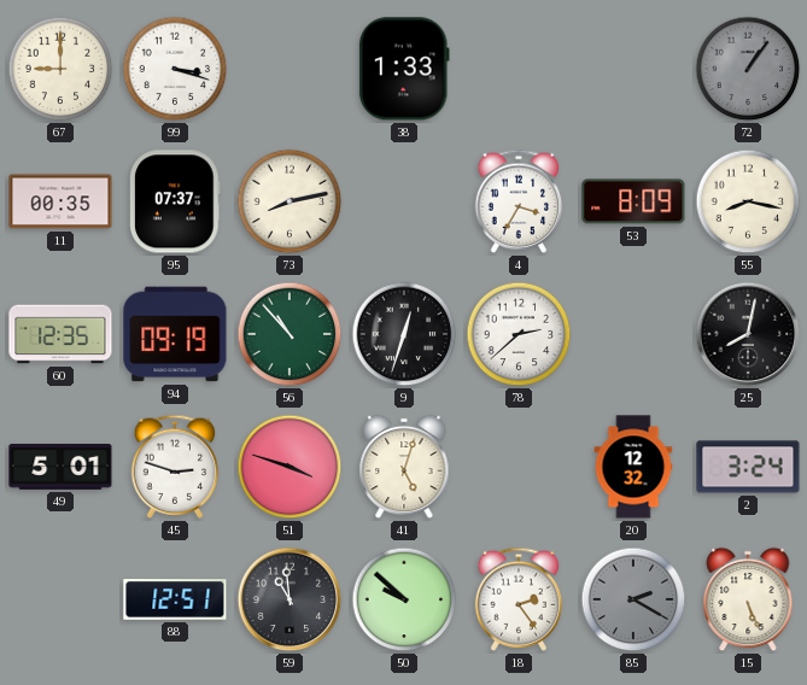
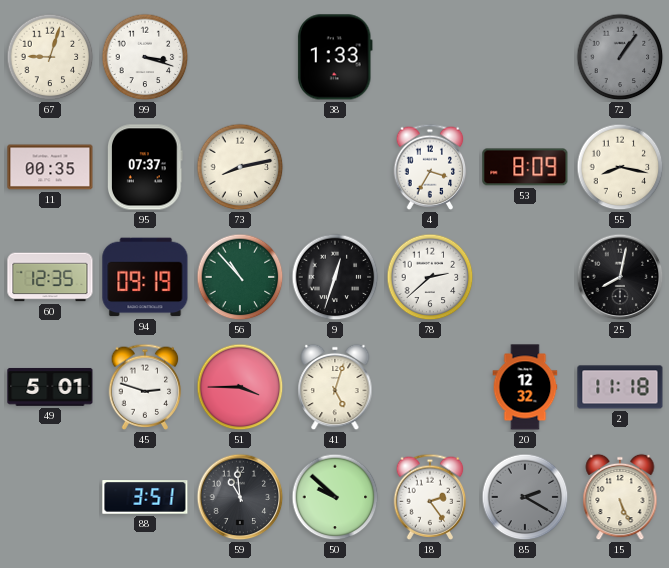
67: 9:00 -> 9:03 (50, 57)
51: 3:48 -> 3:45 (240, 387)
2: 3:24 -> 11:18 (620, 387)
88: 12:51 -> 3:51 (145, 497)
